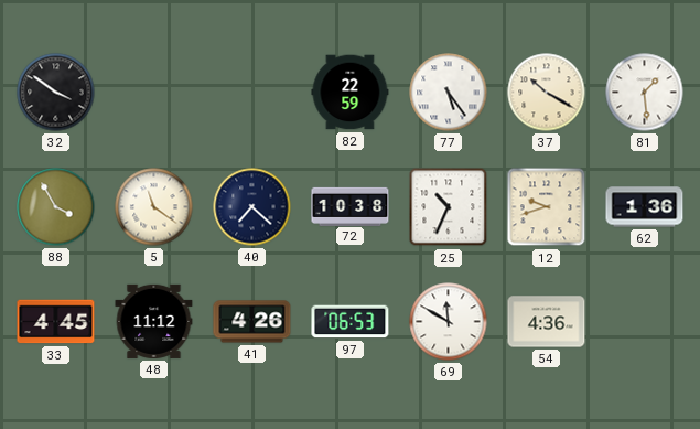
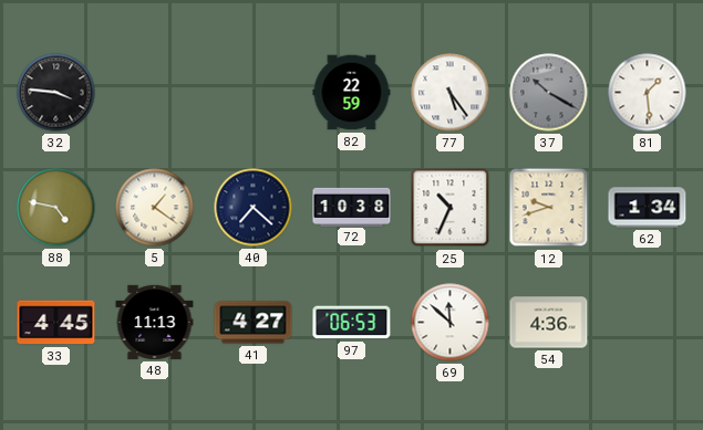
32: 3:51 -> 3:46 (56, 93)
37 dial: cream -> grey (549, 93)
88: 3:55 -> 4:47 (56, 208)
5: 11:21 -> 1:21 (155, 208)
62: 1:36 -> 1:34 (648, 208)
48: 11:12 -> 11:13 (155, 322)
41: 4:26 -> 4:27 (254, 323)
69: 11:50 -> 11:52 (451, 323)
